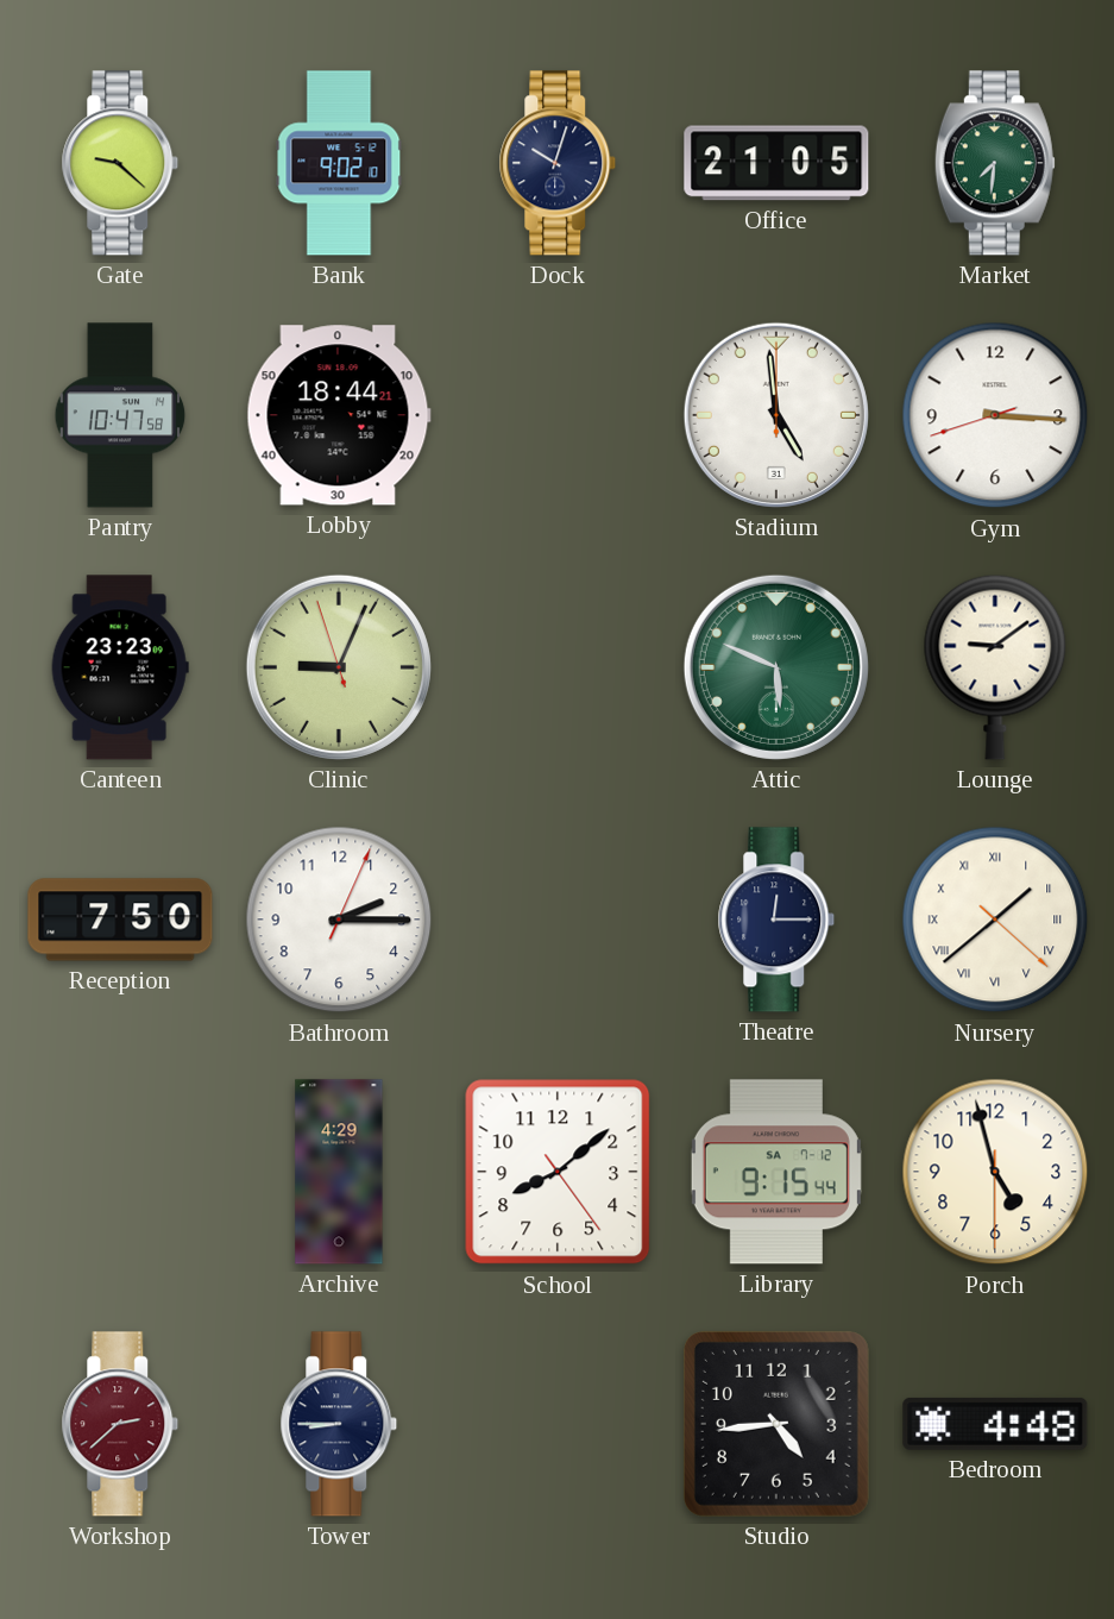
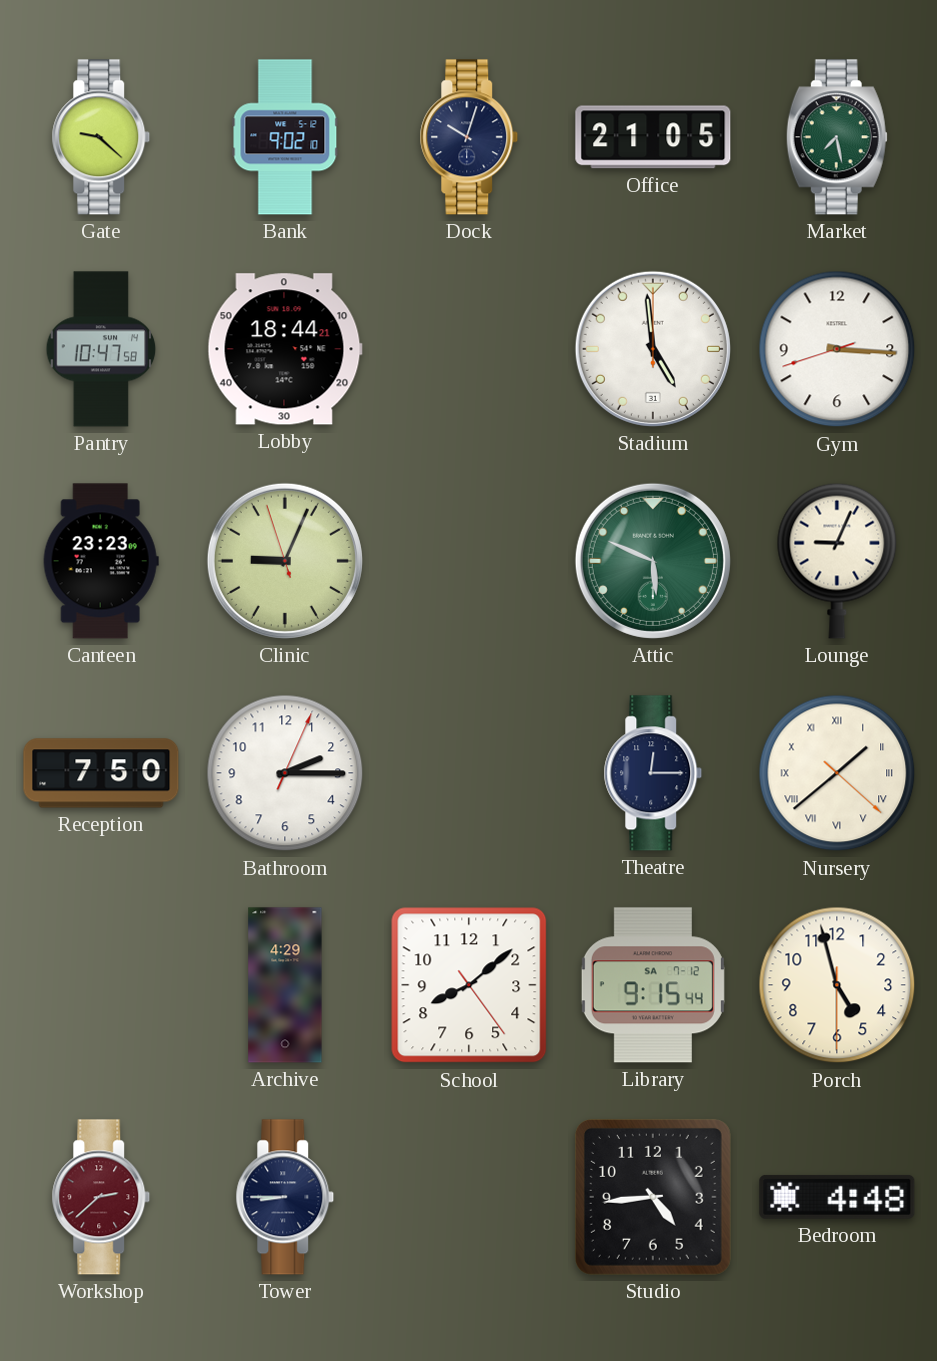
Market: 7:31 -> 7:28 (837, 137)
Lounge: 9:09 -> 9:04 (837, 561)
